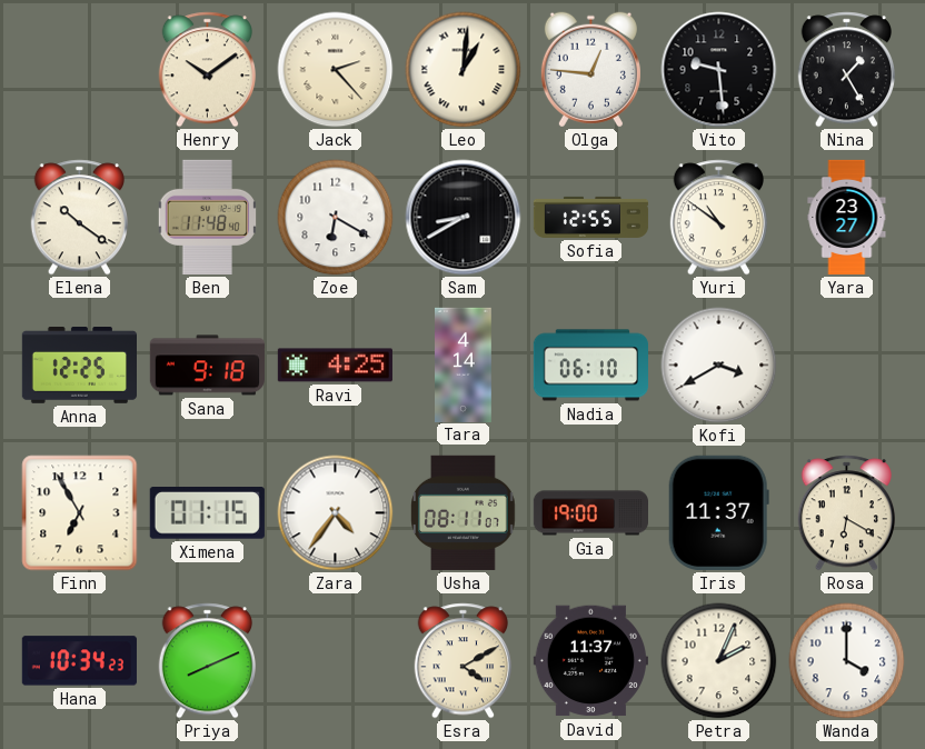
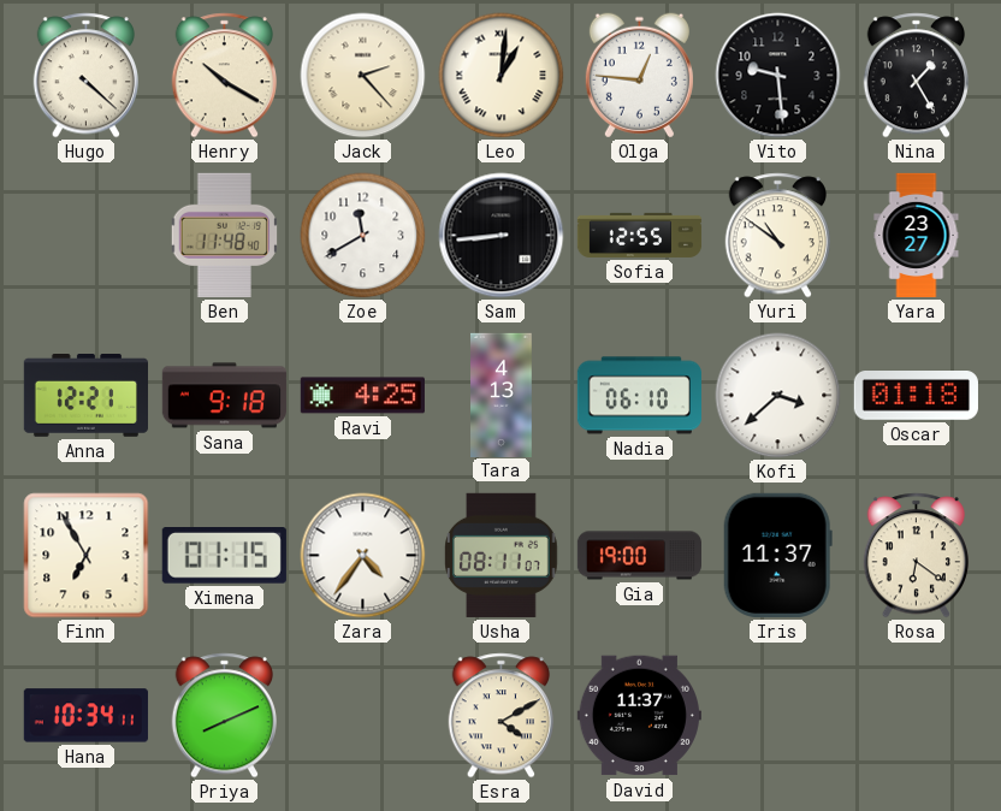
Hugo: none -> 4:22 (85, 76)
Henry: 10:09 -> 10:20 (224, 76)
Elena: 10:21 -> none (79, 218)
Zoe: 6:20 -> 11:40 (363, 236)
Sam: 8:40 -> 8:44 (502, 236)
Anna: 12:25 -> 12:21 (85, 396)
Tara: 4:14 -> 4:13 (502, 395)
Kofi: 3:40 -> 3:38 (778, 396)
Oscar: none -> 01:18 (916, 396)
Rosa: 6:20 -> 6:21 (916, 556)
Hana: 10:34:23 -> 10:34:11 (85, 716)
Petra: 2:04 -> none (719, 661)
Wanda: 4:00 -> none (847, 661)
